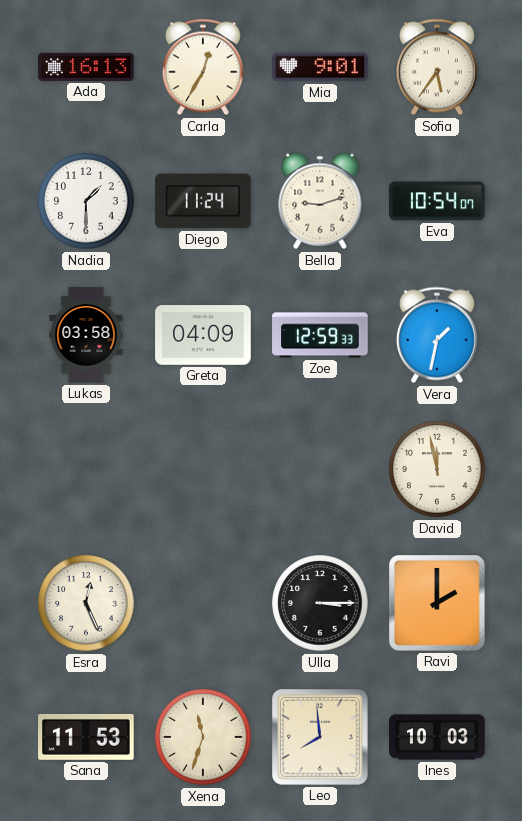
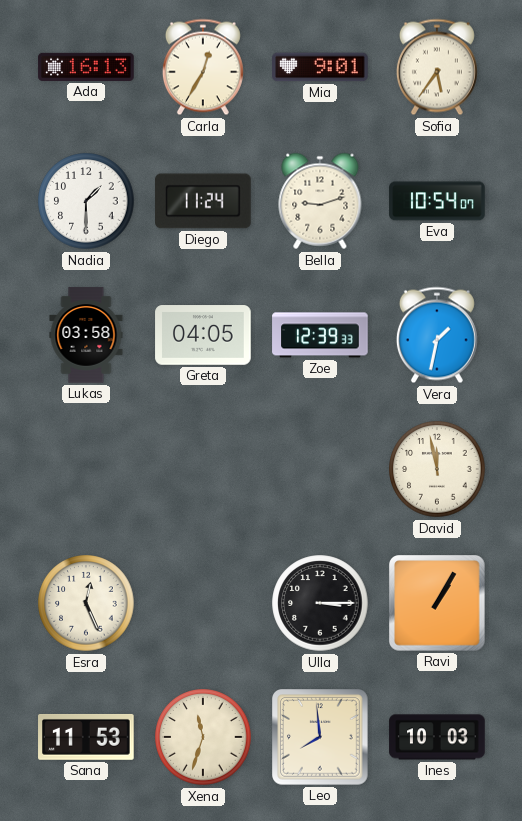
Greta: 04:09 -> 04:05 (203, 335)
Zoe: 12:59 -> 12:39 (320, 335)
Ravi: 2:00 -> 1:05 (437, 603)
